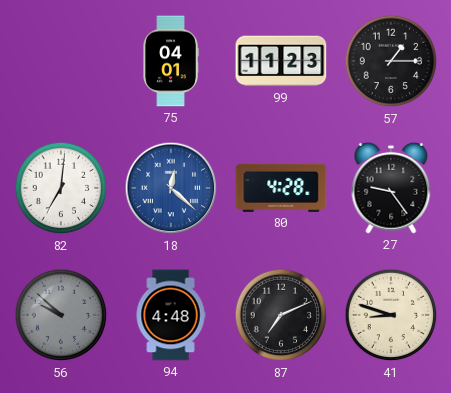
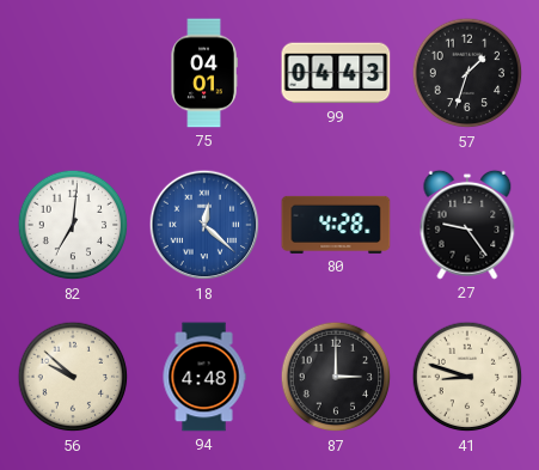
99: 11:23 -> 04:43 (336, 73)
57: 1:15 -> 1:33 (467, 73)
56 dial: grey -> cream (73, 377)
87: 7:11 -> 3:00 (336, 377)
